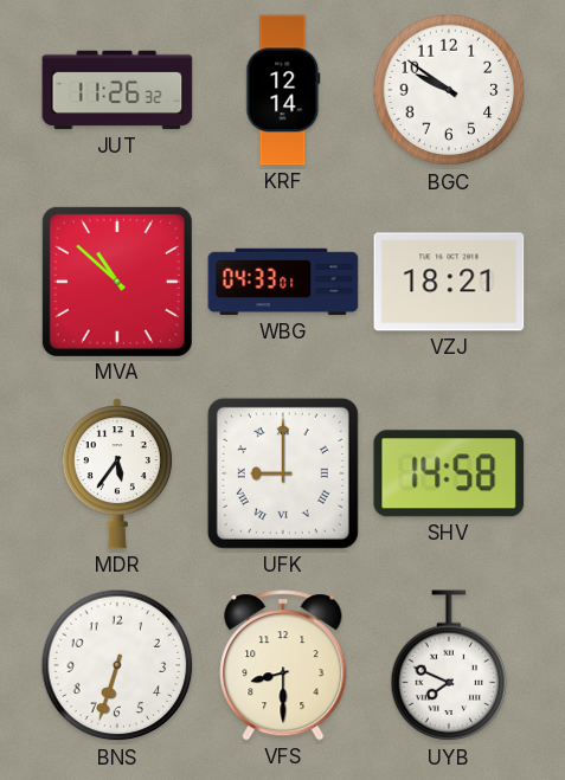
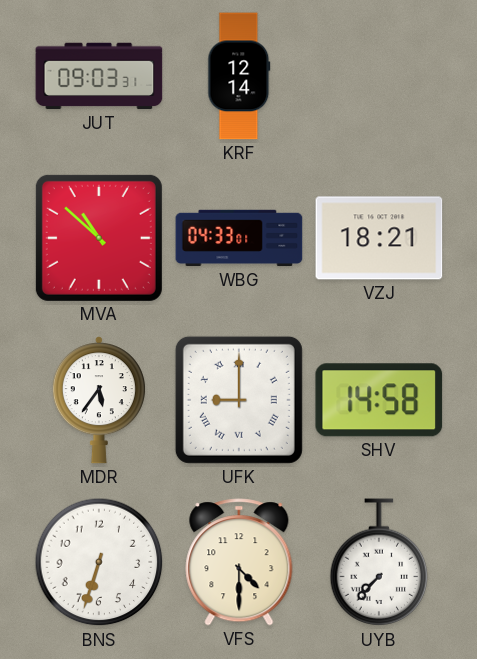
JUT: 11:26 -> 09:03 (99, 76)
BGC: 9:51 -> none (449, 90)
VFS: 8:30 -> 4:30 (239, 562)
UYB: 7:49 -> 7:37 (379, 563)
